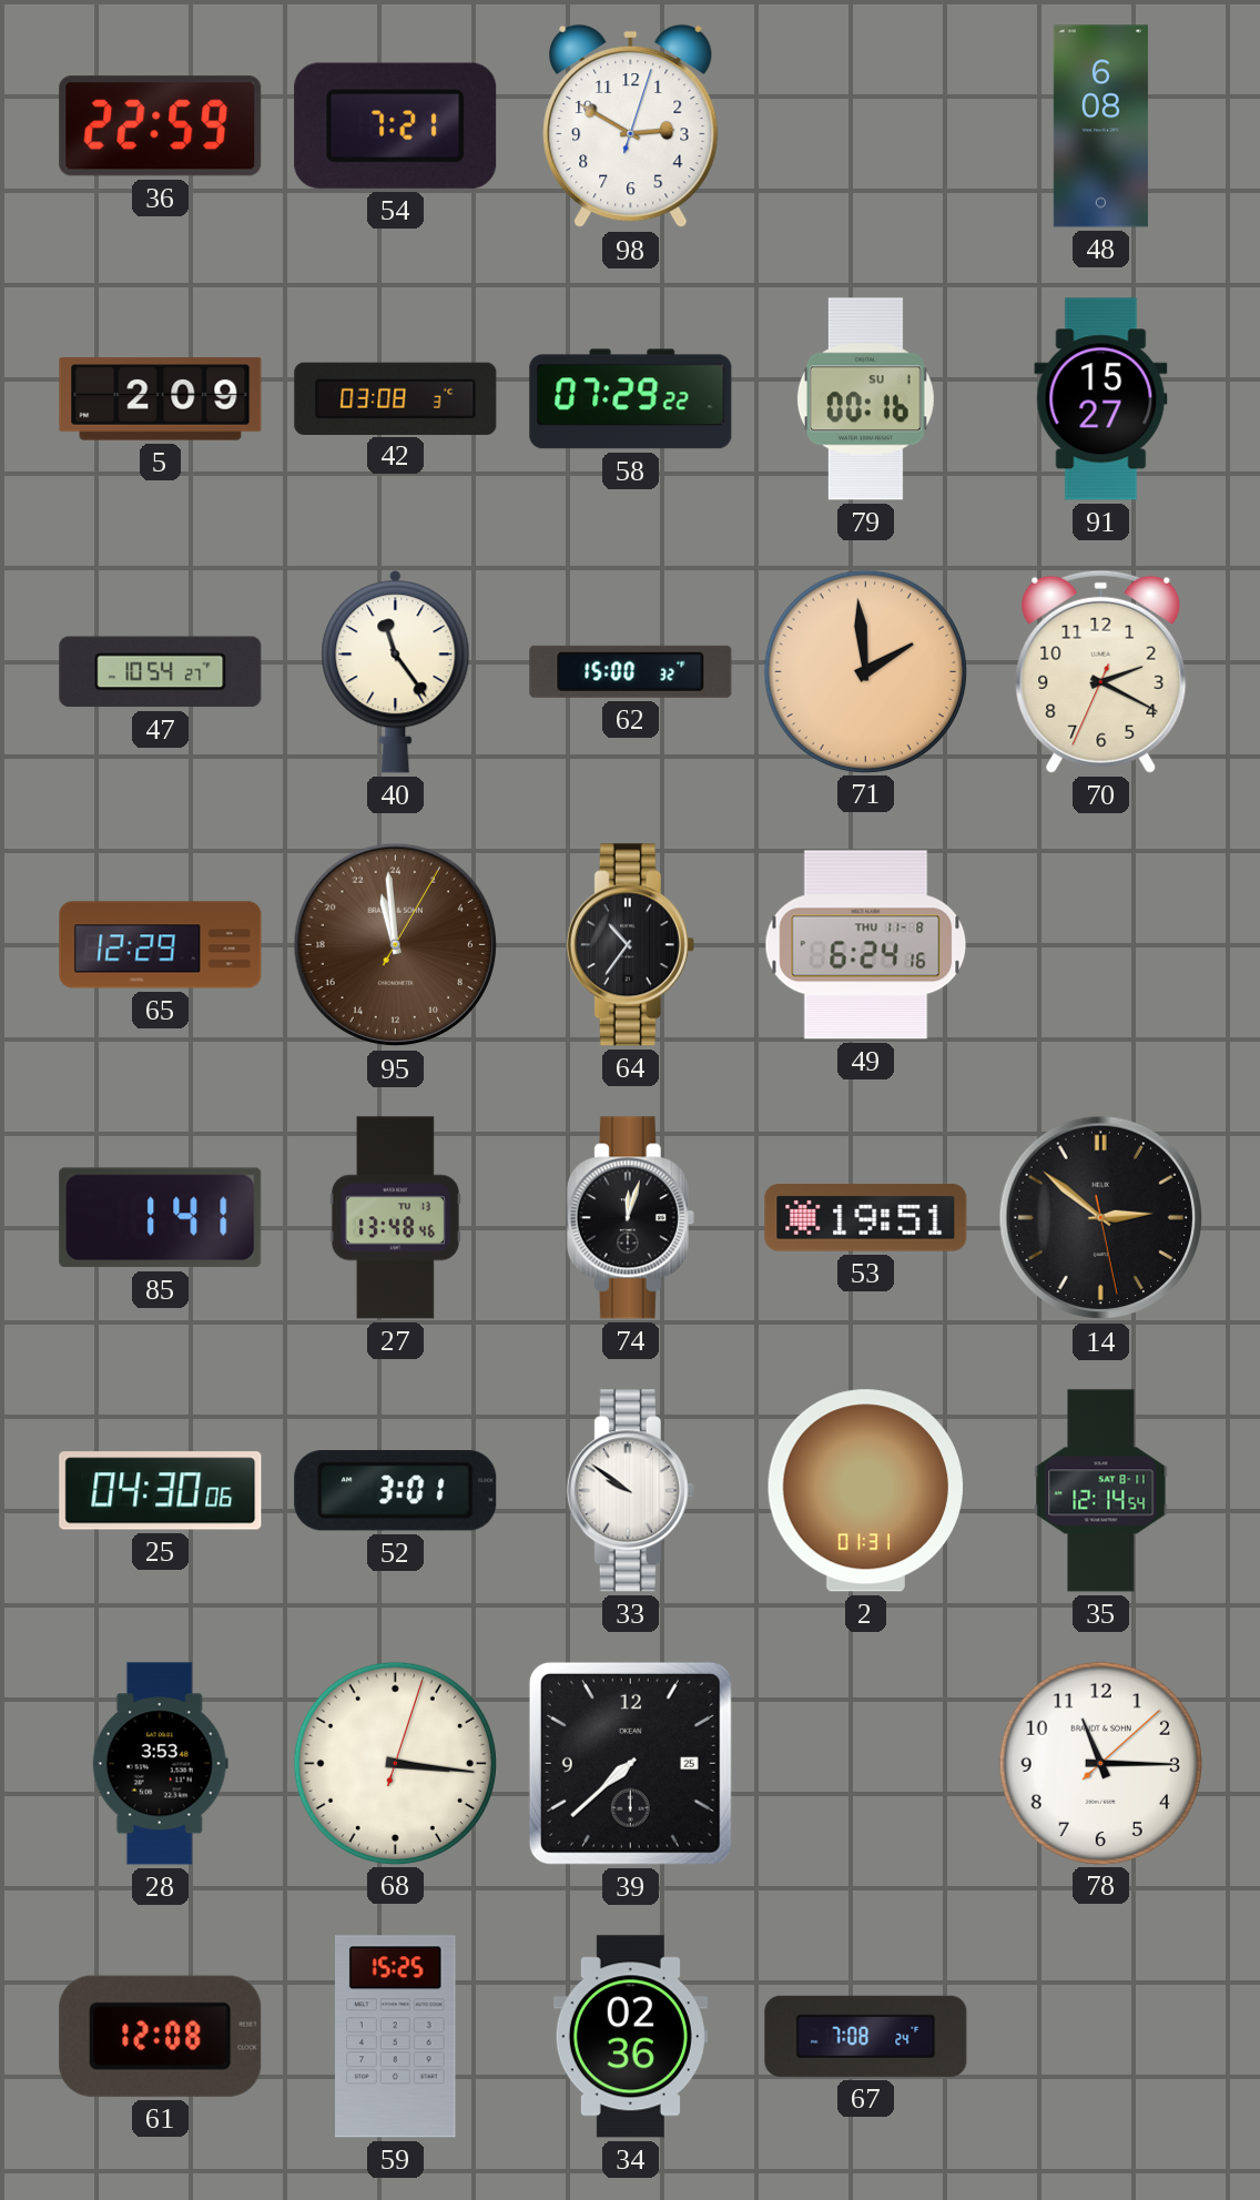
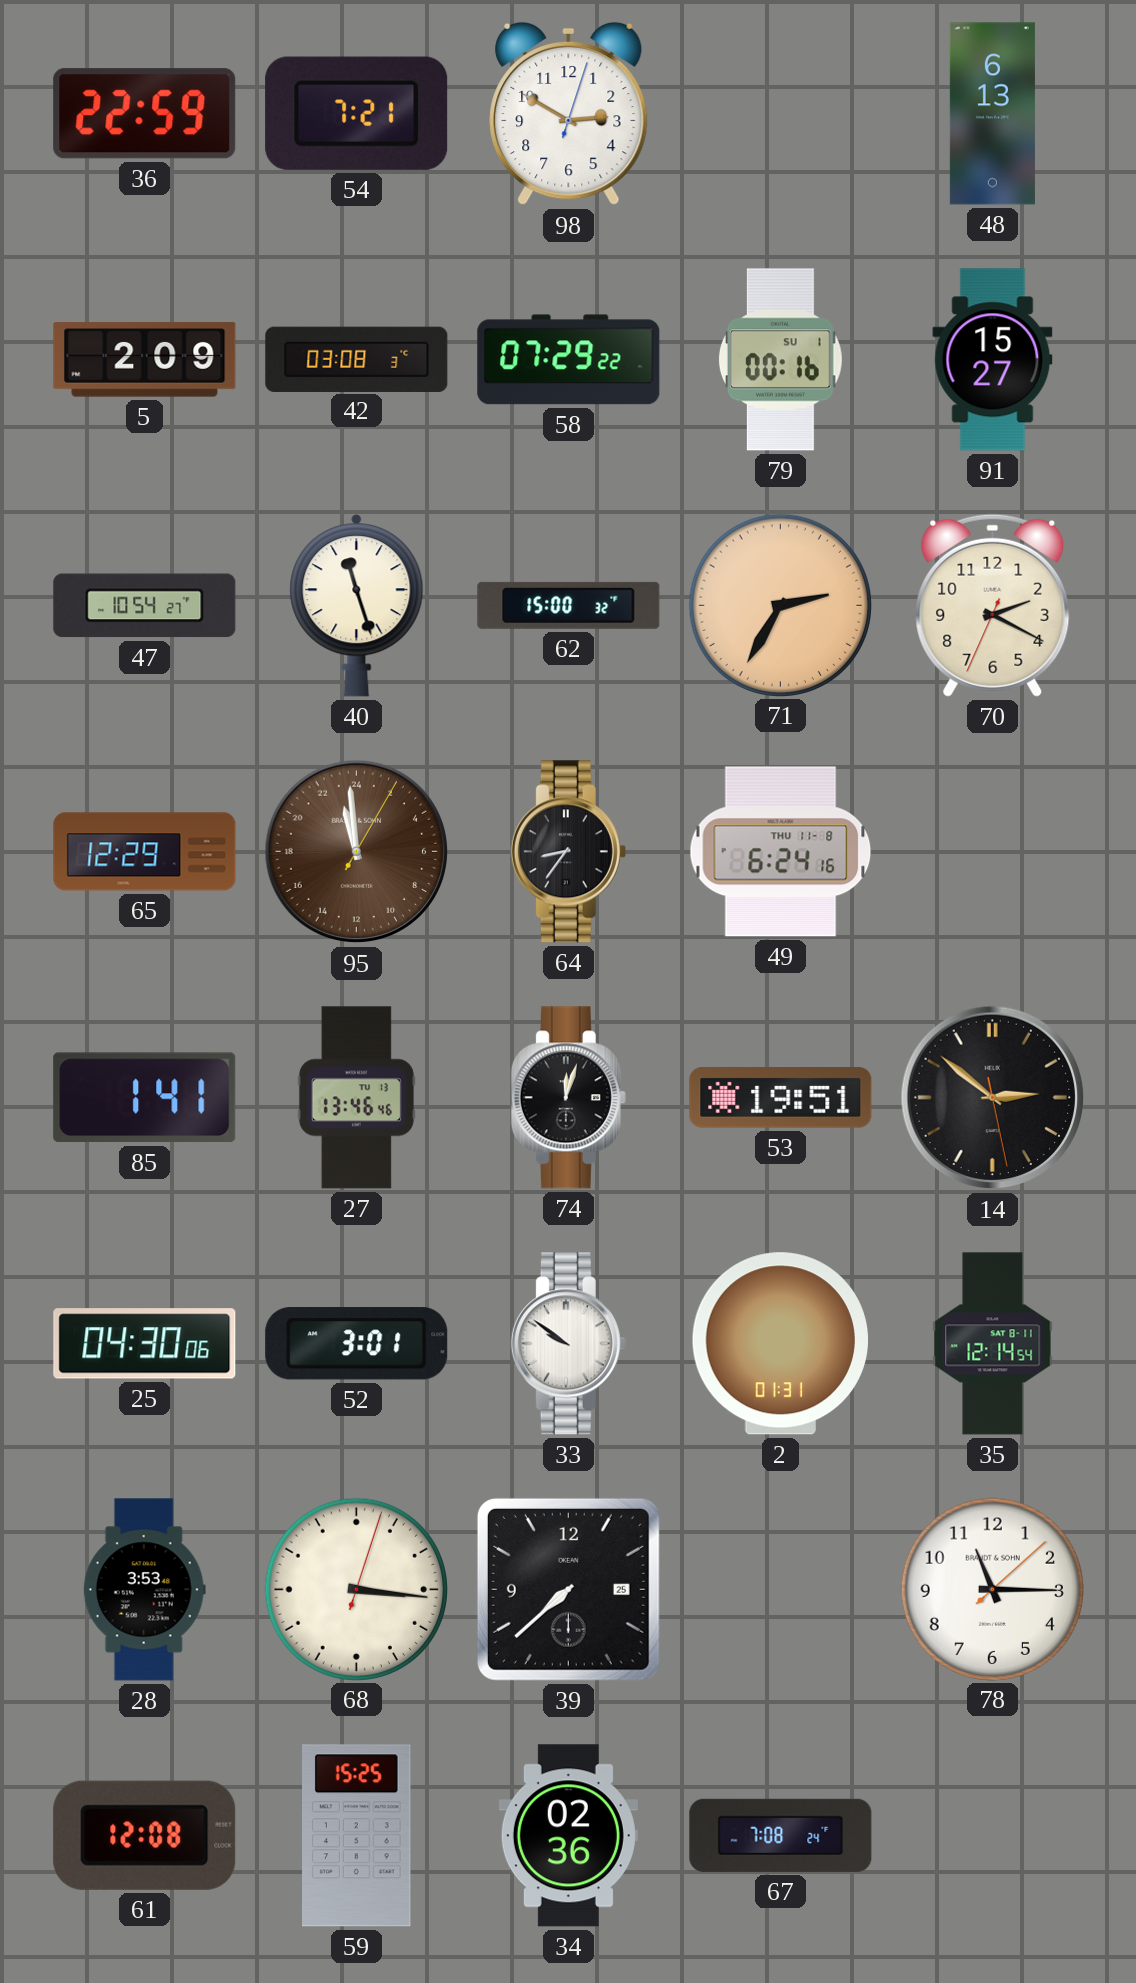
48: 6:08 -> 6:13 (992, 114)
40: 11:24 -> 11:27 (357, 606)
71: 1:59 -> 2:35 (780, 605)
64: 10:36 -> 8:36 (568, 852)
27: 13:48 -> 13:46 (356, 1098)
